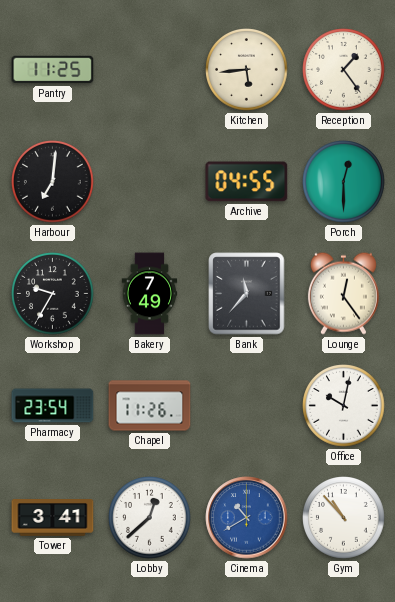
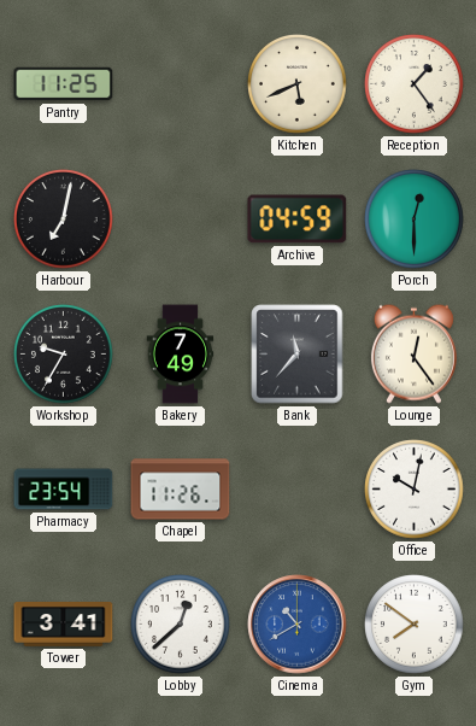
Kitchen: 5:44 -> 5:41 (298, 84)
Harbour: 7:01 -> 7:02 (64, 219)
Archive: 04:55 -> 04:59 (298, 219)
Gym: 10:53 -> 7:51 (415, 625)
